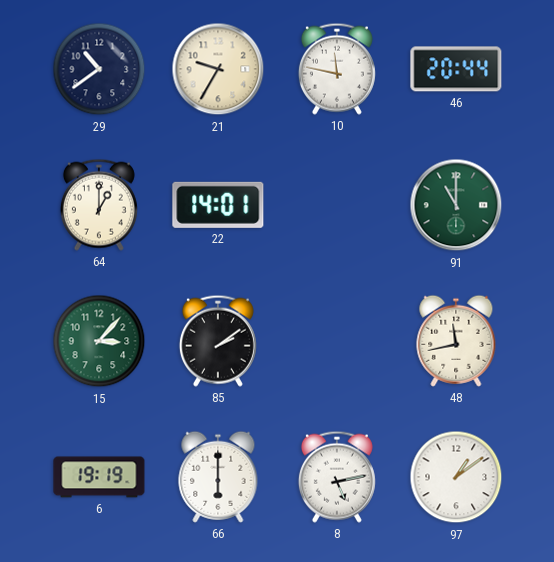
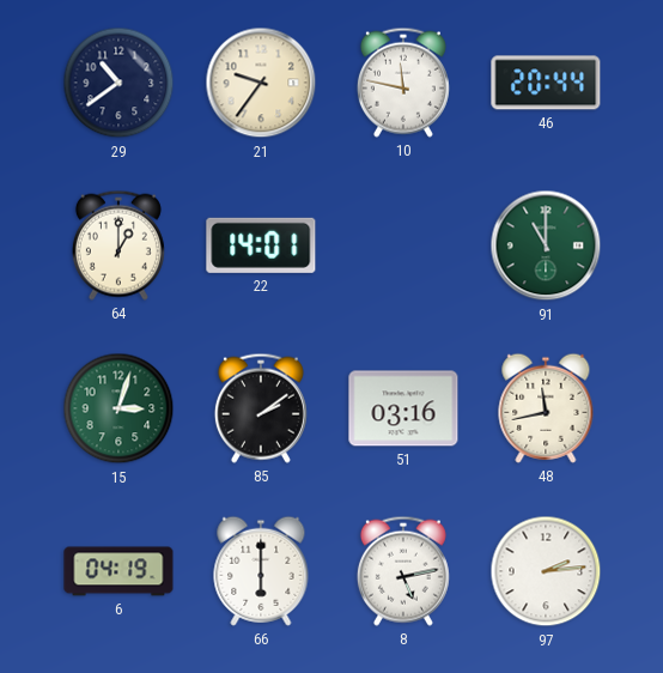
21: 9:35 -> 9:36 (261, 83)
15: 3:07 -> 3:03 (118, 408)
51: none -> 03:16 (403, 408)
6: 19:19 -> 04:19 (118, 571)
97: 1:09 -> 2:14 (546, 571)
